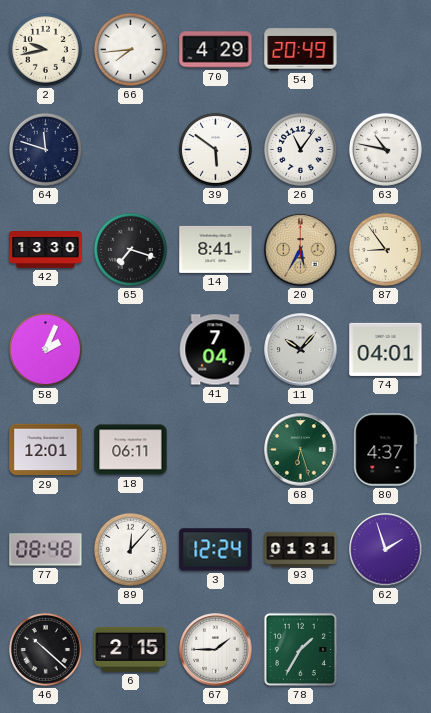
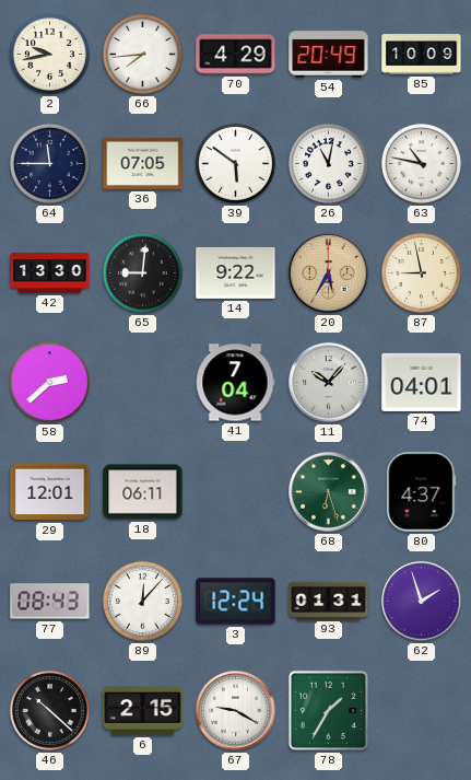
85: none -> 10:09 (422, 55)
64: 11:48 -> 11:45 (49, 163)
36: none -> 07:05 (143, 163)
26: 11:06 -> 11:02 (328, 163)
65: 7:18 -> 9:01 (142, 272)
14: 8:41 -> 9:22 (236, 272)
87: 8:54 -> 8:58 (421, 272)
58: 2:04 -> 2:38 (49, 382)
77: 08:48 -> 08:43 (50, 602)
67: 1:45 -> 9:20 (236, 711)
